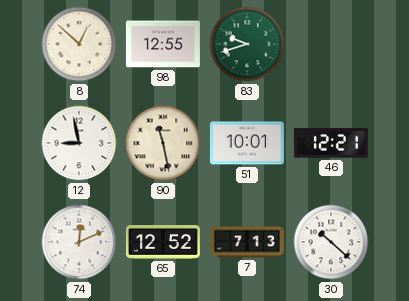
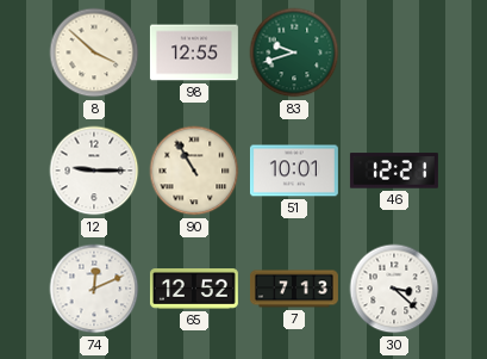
8: 12:52 -> 3:52 (94, 52)
12: 8:58 -> 9:15 (94, 171)
90: 11:28 -> 10:55 (194, 171)
30: 10:22 -> 3:22 (394, 289)
